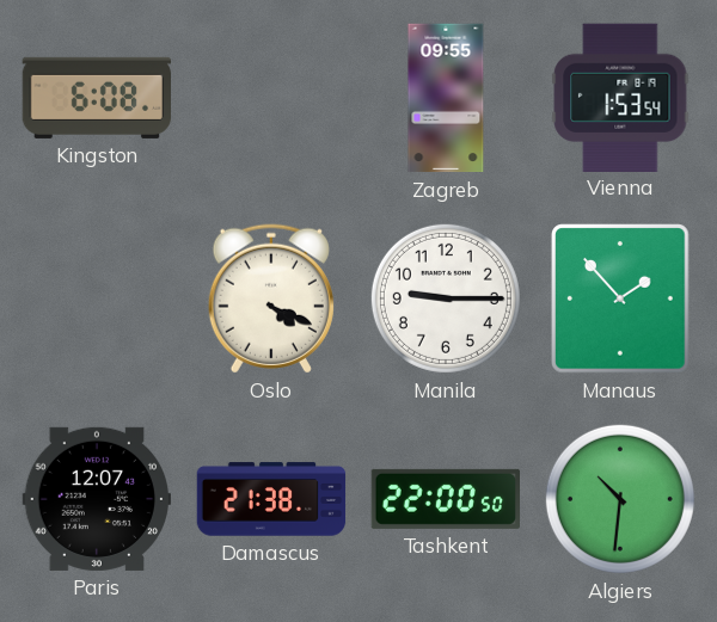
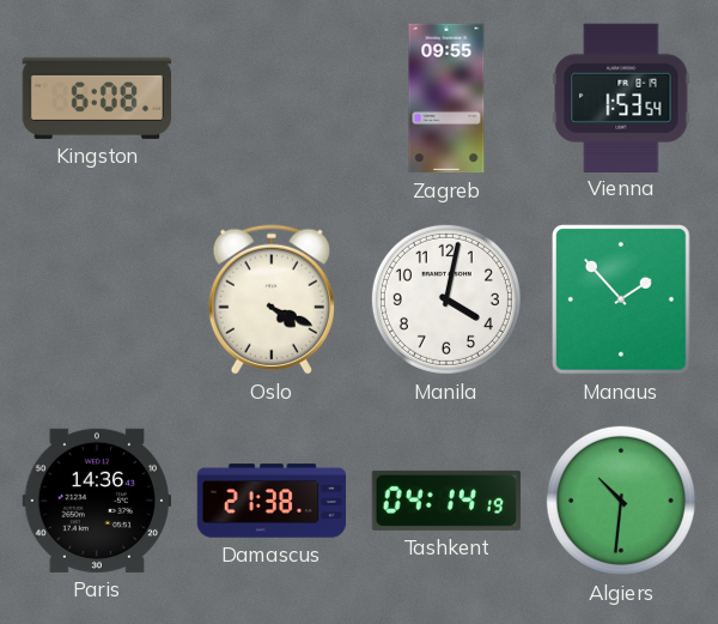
Manila: 9:15 -> 4:02 (446, 299)
Paris: 12:07 -> 14:36 (97, 501)
Tashkent: 22:00 -> 04:14 (445, 501)
